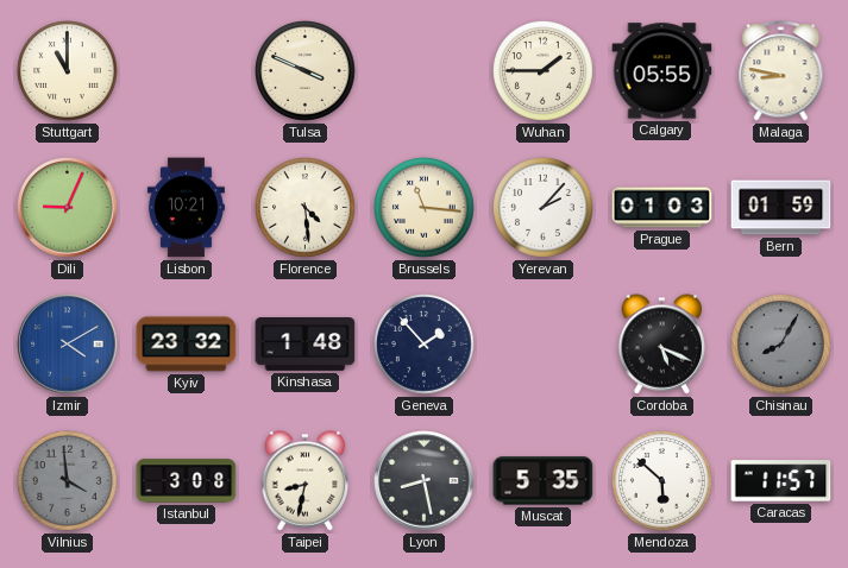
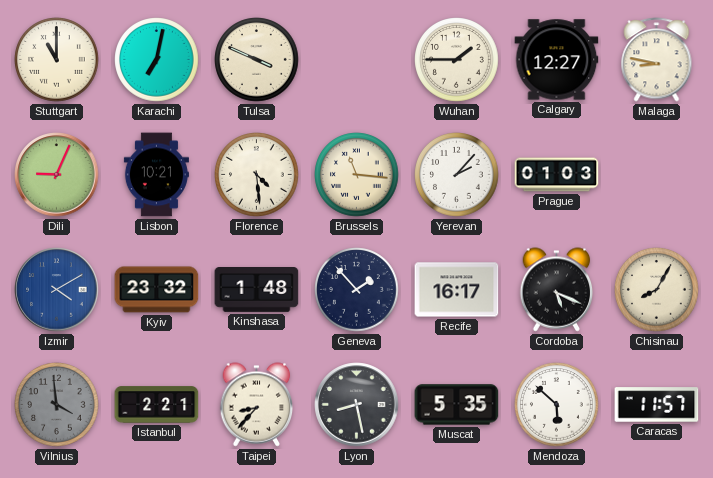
Karachi: none -> 7:02 (157, 60)
Calgary: 05:55 -> 12:27 (557, 60)
Bern: 01:59 -> none (781, 208)
Recife: none -> 16:17 (457, 290)
Chisinau dial: grey -> cream (657, 290)
Istanbul: 3:08 -> 2:21 (157, 405)
Taipei: 8:32 -> 8:37 (257, 405)
